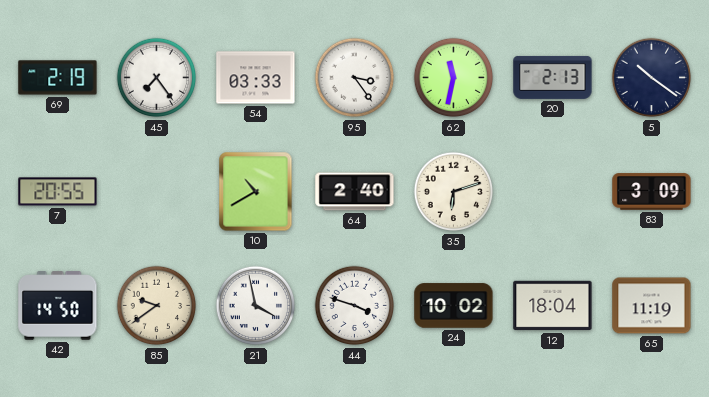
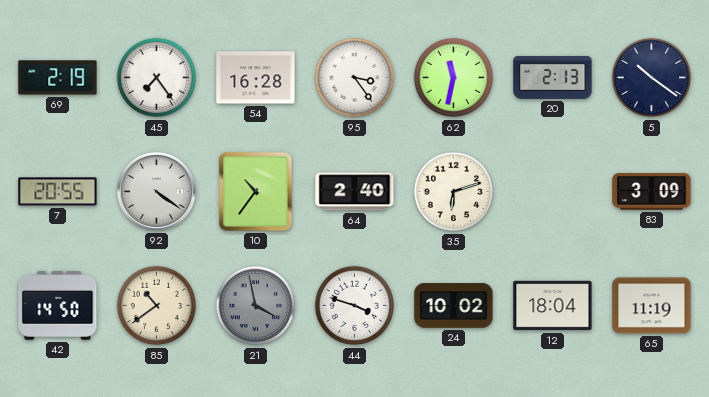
54: 03:33 -> 16:28 (256, 78)
92: none -> 4:21 (156, 191)
10: 10:40 -> 10:36 (256, 192)
85: 9:39 -> 10:39 (157, 306)
21 dial: white -> grey (256, 306)
